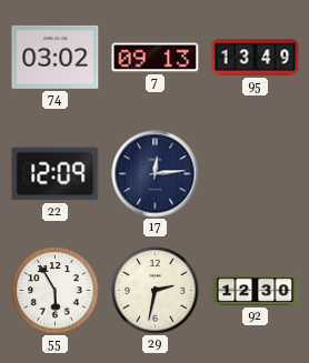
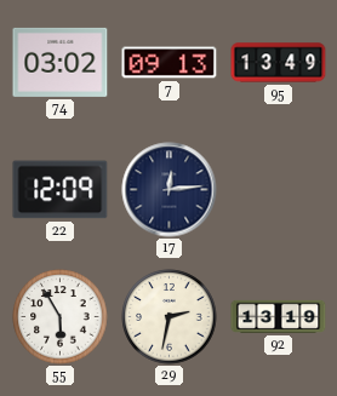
92: 12:30 -> 13:19 (279, 316)
